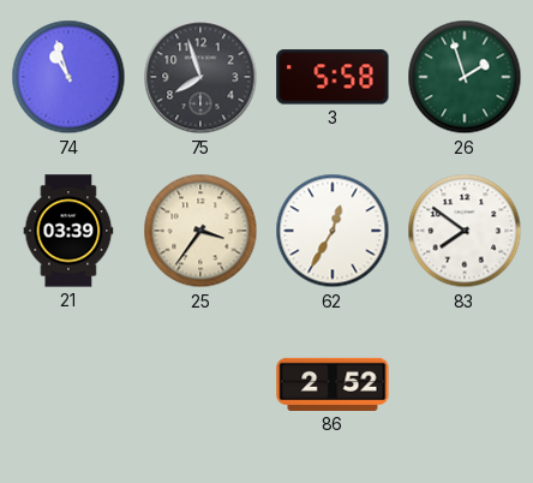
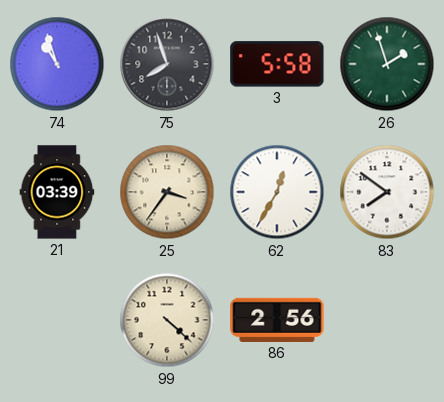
99: none -> 4:22 (167, 320)
86: 2:52 -> 2:56 (277, 320)
